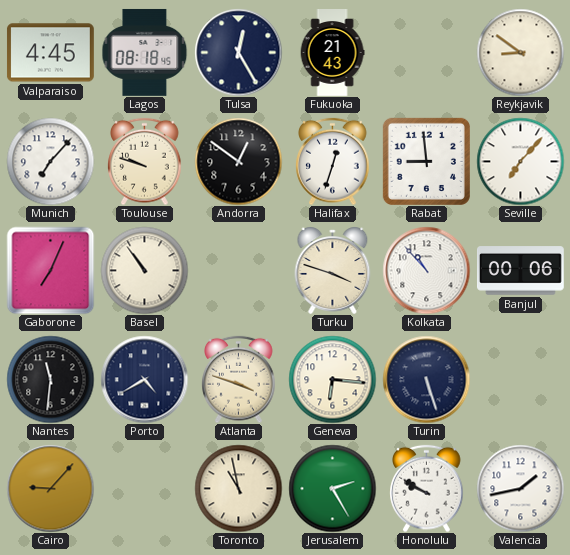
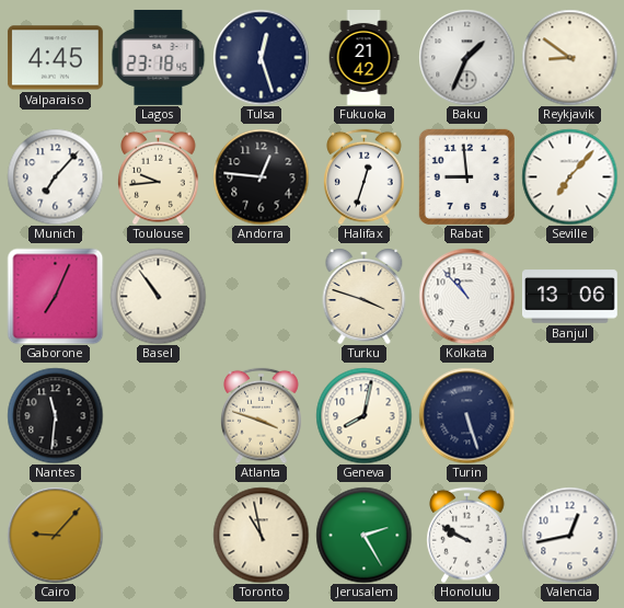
Lagos: 08:18 -> 23:18 (159, 57)
Tulsa: 12:25 -> 12:27 (261, 57)
Fukuoka: 21:43 -> 21:42 (363, 58)
Baku: none -> 1:34 (466, 57)
Toulouse: 9:48 -> 9:44 (159, 176)
Andorra: 12:51 -> 12:46 (261, 176)
Banjul: 00:06 -> 13:06 (570, 297)
Porto: 4:40 -> none (144, 379)
Geneva: 6:16 -> 8:02 (363, 415)
Valencia: 1:43 -> 12:43 (569, 535)
